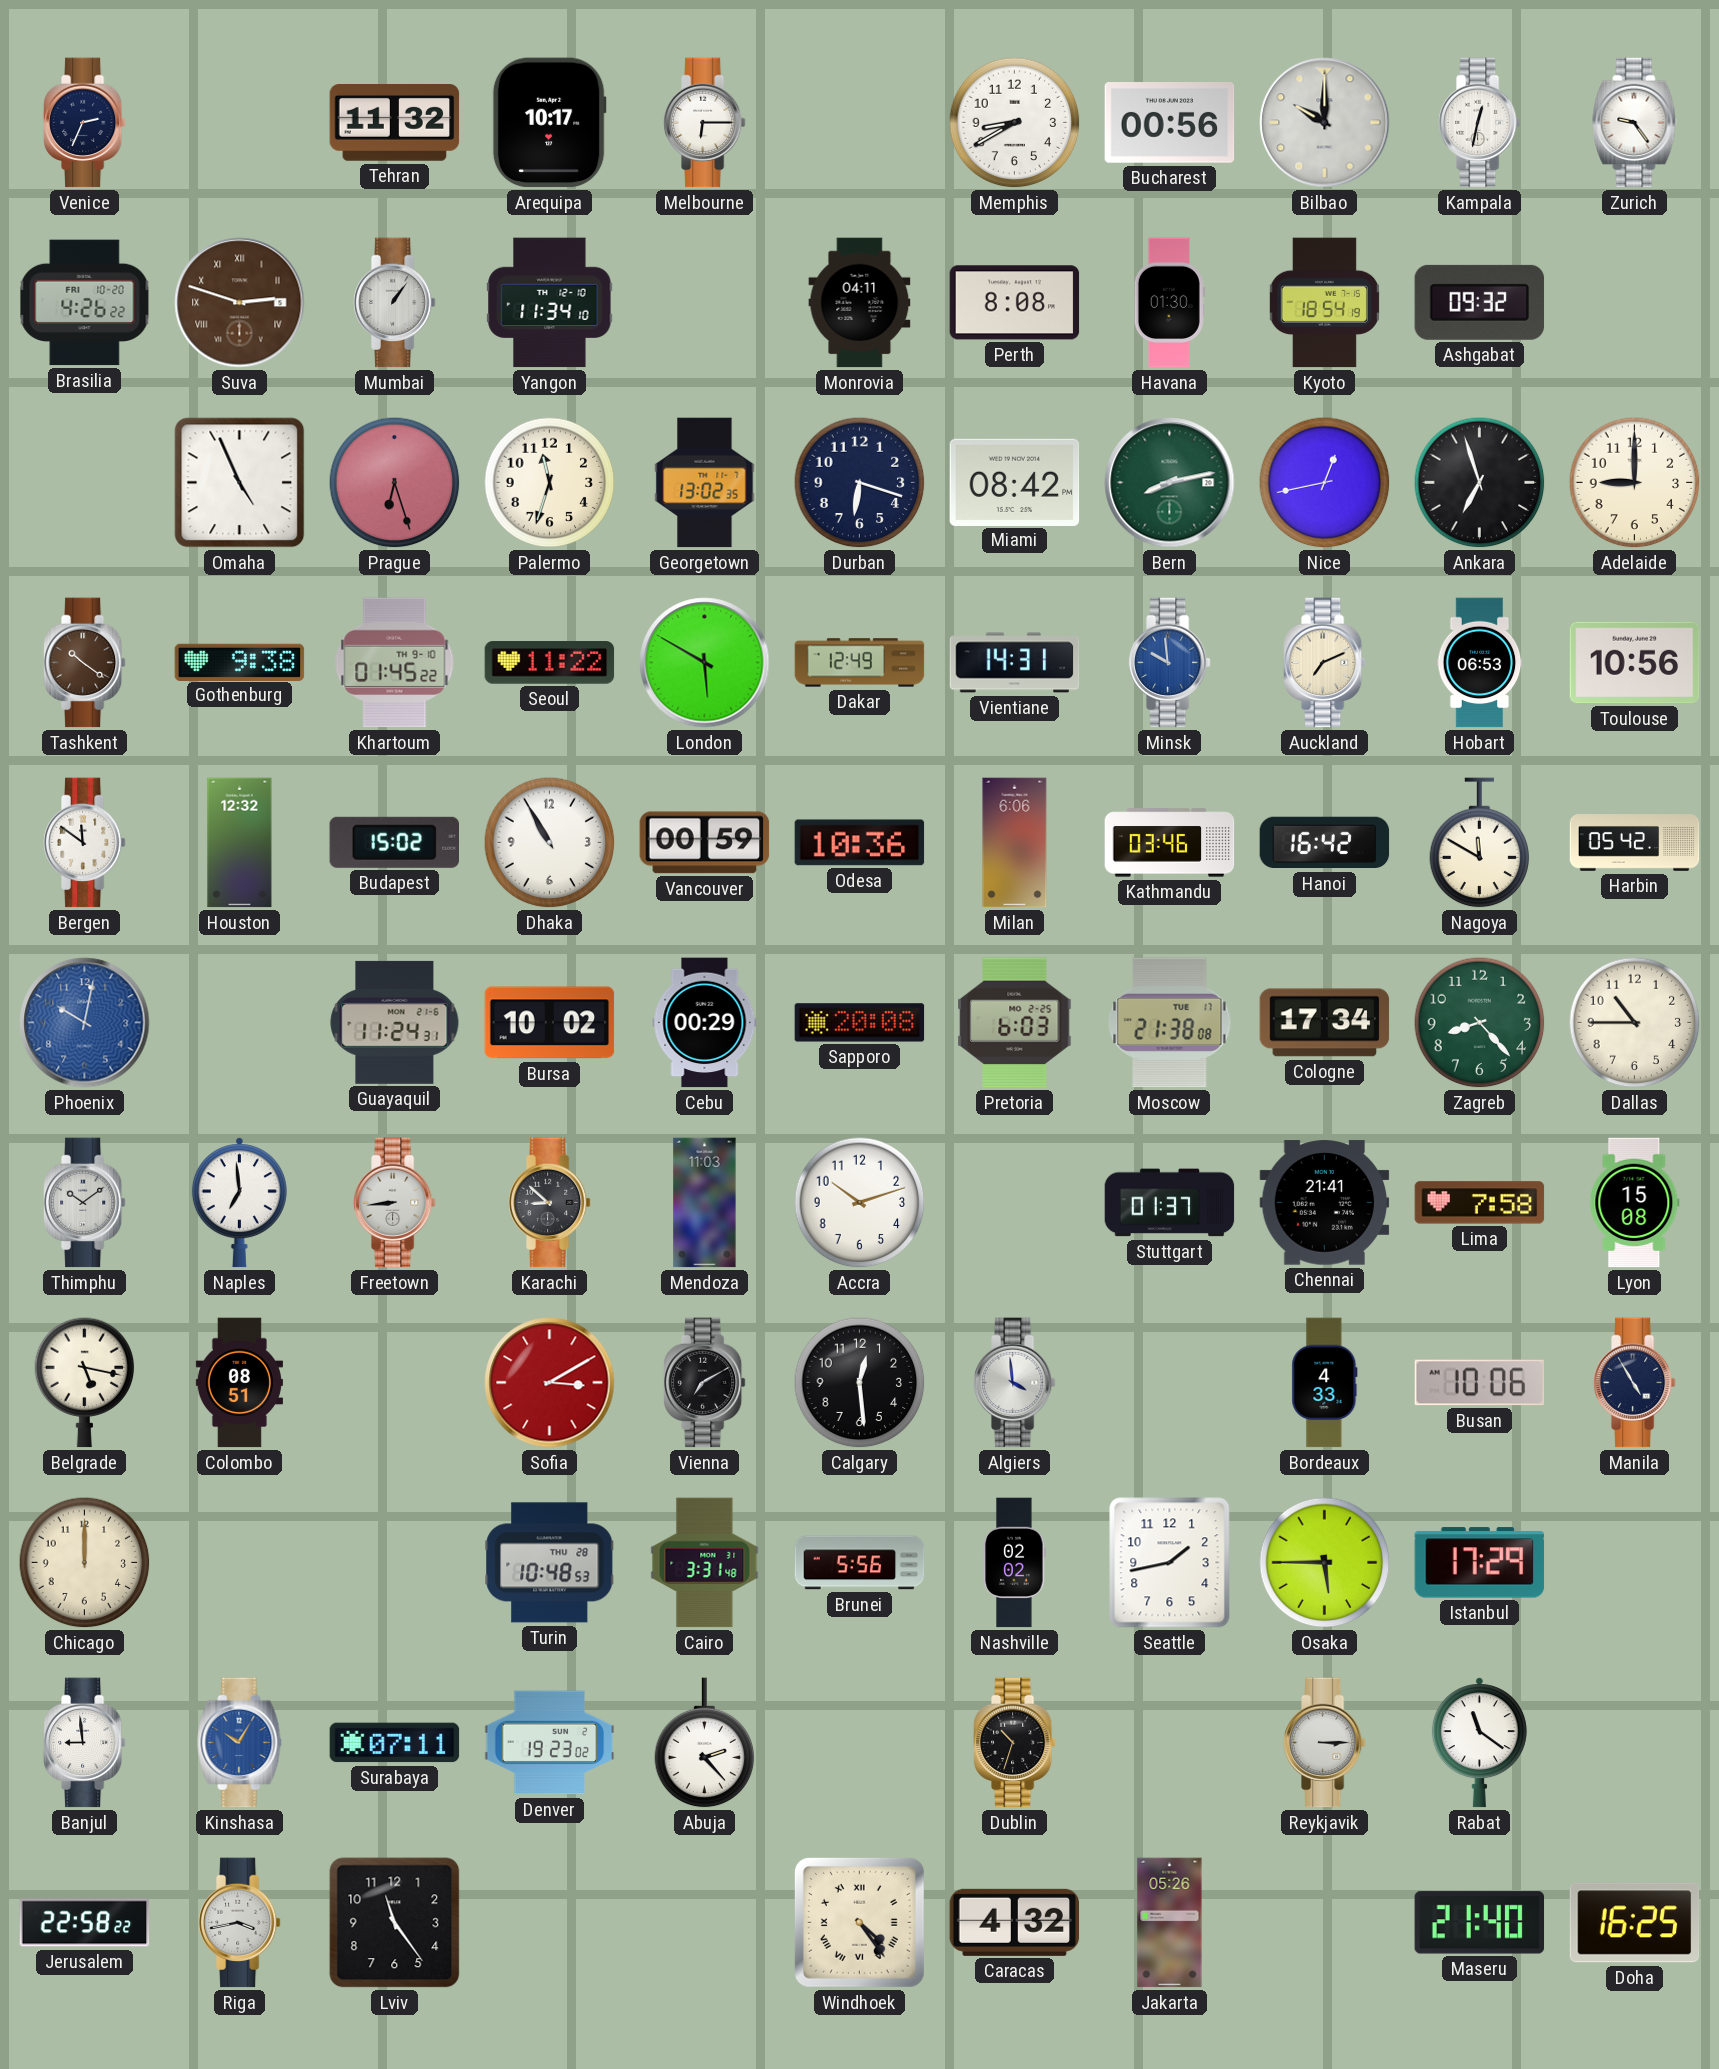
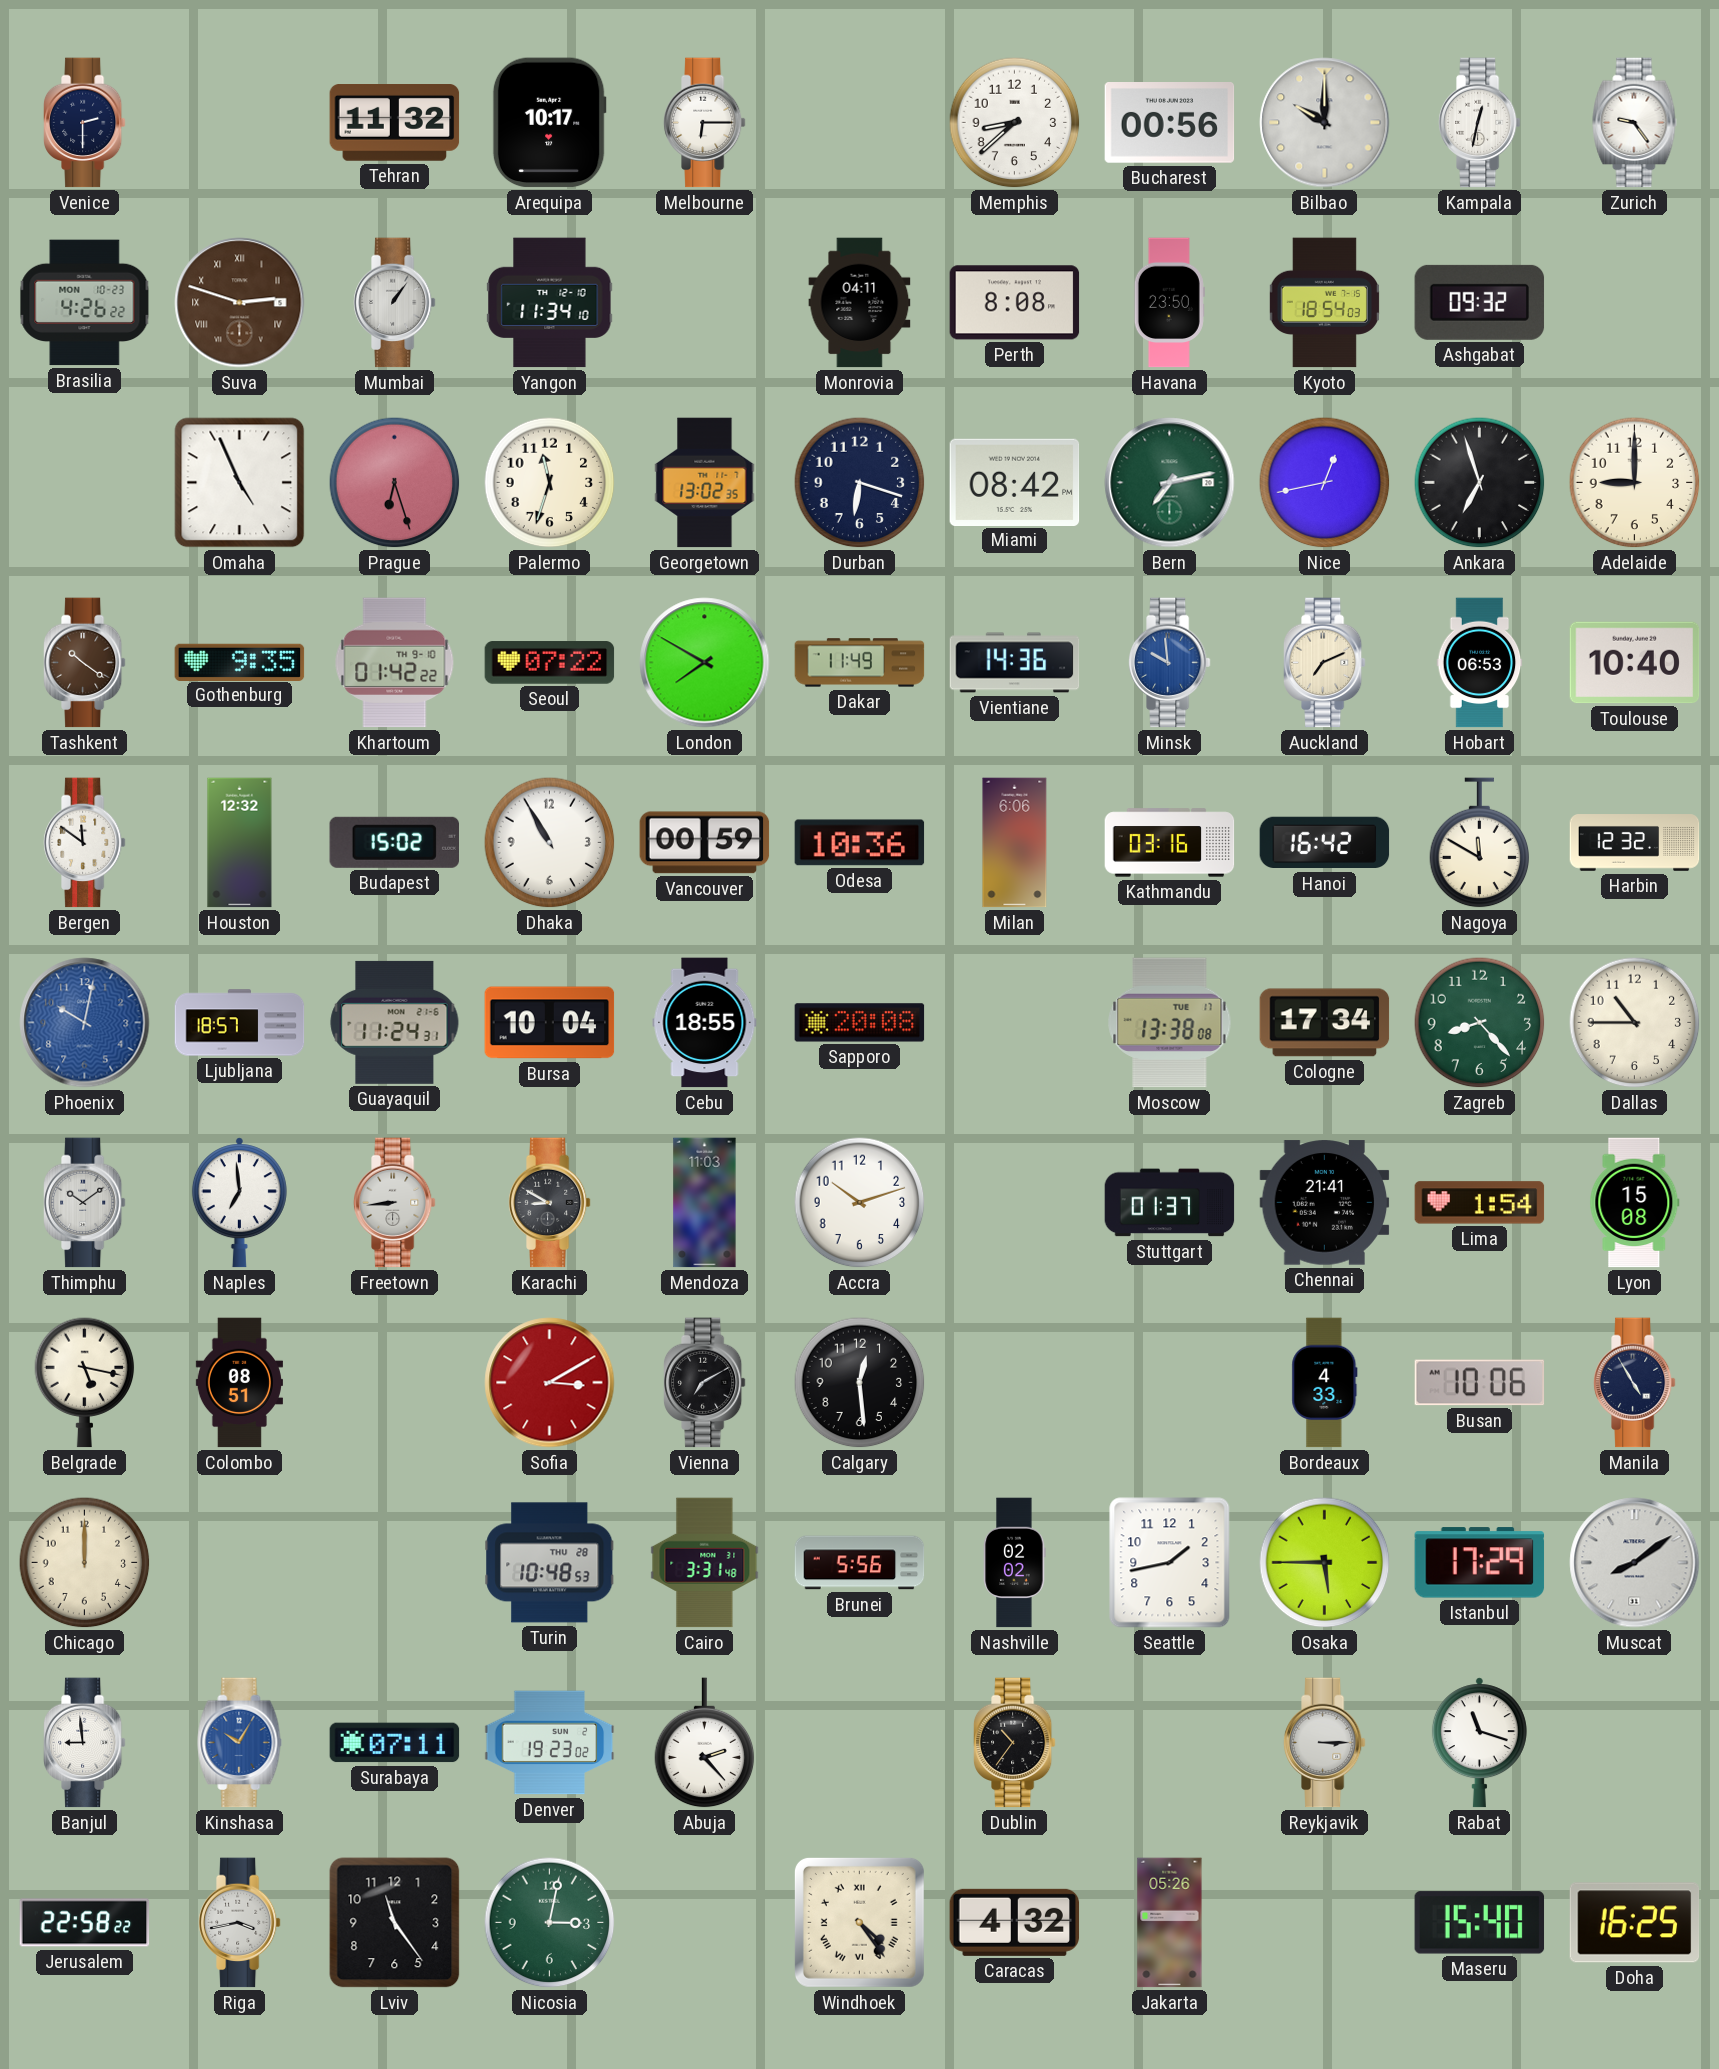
Venice: 2:34 -> 2:30 (84, 123)
Memphis: 8:40 -> 8:38 (1015, 123)
Brasilia date: FRI 10-20 -> MON 10-23 (85, 303)
Havana: 01:30 -> 23:50 (1169, 303)
Kyoto: 18:54:19 -> 18:54:03 (1324, 303)
Bern: 8:13 -> 7:13 (1170, 483)
Gothenburg: 9:38 -> 9:35 (240, 662)
Khartoum: 01:45 -> 01:42 (395, 663)
Seoul: 11:22 -> 07:22 (550, 663)
London: 5:50 -> 7:50 (705, 663)
Dakar: 12:49 -> 11:49 (860, 663)
Vientiane: 14:31 -> 14:36 (1015, 663)
Toulouse: 10:56 -> 10:40 (1635, 663)
Kathmandu: 03:46 -> 03:16 (1170, 843)
Harbin: 05:42 -> 12:32 (1635, 843)
Ljubljana: none -> 18:57 (240, 1023)
Bursa: 10:02 -> 10:04 (550, 1023)
Cebu: 00:29 -> 18:55 (705, 1023)
Pretoria: 6:03 -> none (1015, 1023)
Moscow: 21:38 -> 13:38 (1170, 1023)
Karachi: 8:52 -> 8:50 (549, 1203)
Lima: 7:58 -> 1:54 (1480, 1203)
Algiers: 3:59 -> none (1014, 1383)
Muscat: none -> 8:09 (1635, 1563)
Dublin: 10:33 -> 10:36 (1014, 1743)
Rabat: 11:21 -> 11:18 (1479, 1743)
Nicosia: none -> 3:02 (550, 1923)
Maseru: 21:40 -> 15:40 (1480, 1923)
